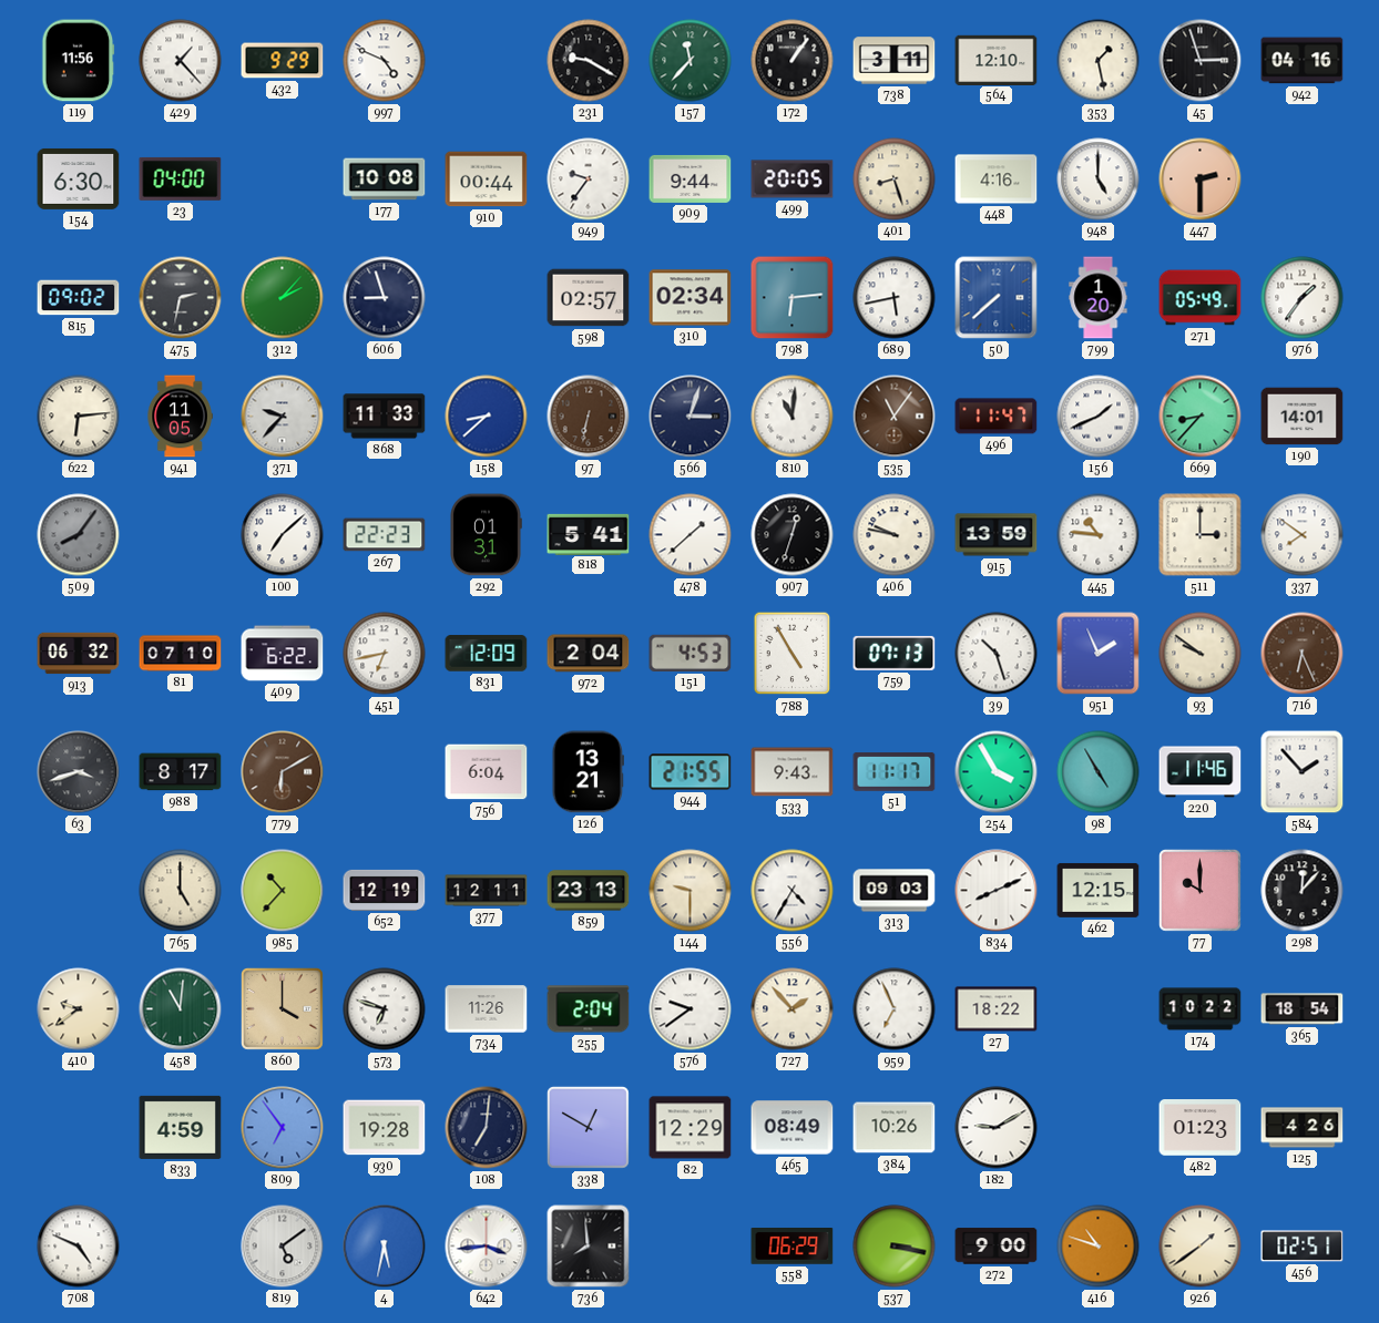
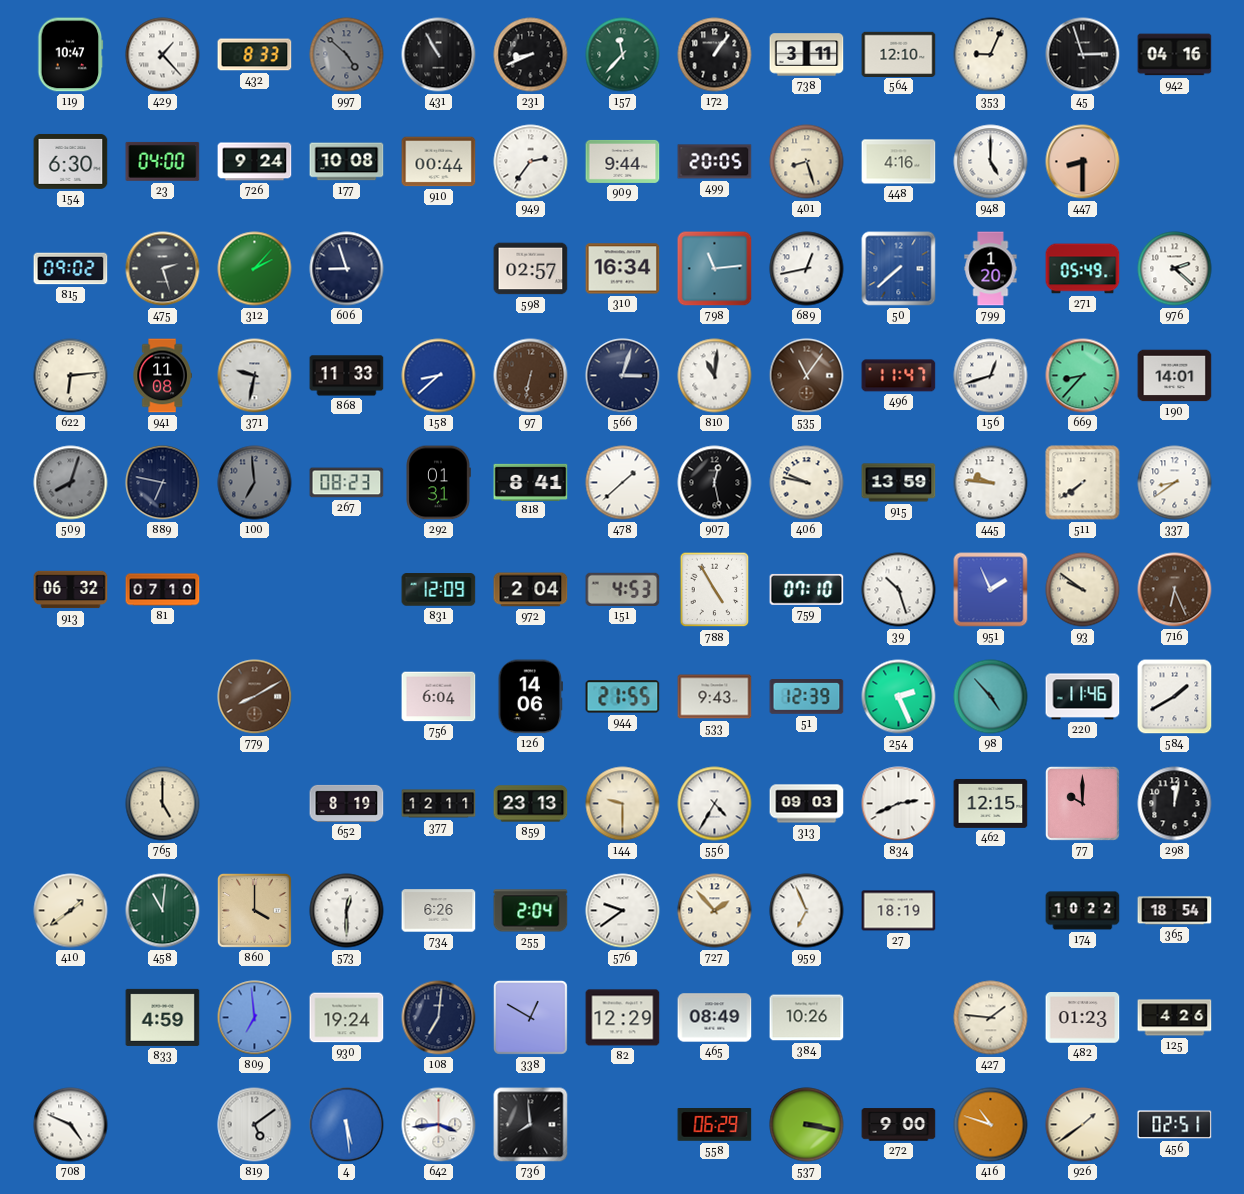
119: 11:56 -> 10:47 (71, 55)
432: 9:29 -> 8:33 (255, 55)
997: 4:49 -> 4:52 (347, 55)
997 dial: white -> grey (347, 55)
431: none -> 10:55 (439, 55)
231: 9:20 -> 8:41 (531, 55)
353: 1:28 -> 9:04 (991, 55)
726: none -> 9:24 (255, 162)
949: 9:36 -> 2:36 (531, 162)
447: 2:30 -> 8:30 (1083, 162)
475: 2:32 -> 2:27 (163, 269)
310: 02:34 -> 16:34 (623, 269)
798: 6:14 -> 11:14 (715, 269)
689: 5:43 -> 12:43 (807, 269)
976: 1:36 -> 2:22 (1175, 269)
941: 11:05 -> 11:08 (162, 376)
371: 9:37 -> 9:32 (255, 376)
156: 1:41 -> 12:42 (991, 376)
509: 8:06 -> 8:03 (71, 483)
889: none -> 6:47 (163, 483)
100: 7:08 -> 6:59 (255, 483)
100 dial: white -> grey (255, 483)
267: 22:23 -> 08:23 (347, 483)
818: 5:41 -> 8:41 (531, 482)
907: 12:33 -> 12:28 (715, 483)
445: 10:46 -> 9:46 (991, 483)
511: 3:00 -> 7:39 (1083, 483)
337: 7:51 -> 8:39 (1175, 483)
409: 6:22 -> none (283, 654)
451: 6:43 -> none (385, 654)
759: 07:13 -> 07:10 (807, 589)
63: 3:42 -> none (79, 772)
988: 8:17 -> none (181, 772)
779: 6:10 -> 8:10 (255, 697)
126: 13:21 -> 14:06 (530, 697)
51: 11:17 -> 12:39 (807, 697)
254: 3:55 -> 2:26 (899, 697)
98: 4:55 -> 4:53 (991, 697)
584: 1:53 -> 1:40 (1175, 697)
985: 10:37 -> none (283, 891)
652: 12:19 -> 8:19 (347, 803)
834: 8:11 -> 2:41 (899, 804)
298: 12:07 -> 12:02 (1175, 804)
410: 9:39 -> 1:39 (71, 911)
573: 6:48 -> 12:30 (347, 911)
734: 11:26 -> 6:26 (439, 911)
27: 18:22 -> 18:19 (899, 911)
809: 6:54 -> 6:59 (255, 1018)
930: 19:28 -> 19:24 (347, 1018)
182: 9:10 -> none (997, 1128)
427: none -> 1:46 (991, 1018)
4: 5:32 -> 5:29 (347, 1125)
